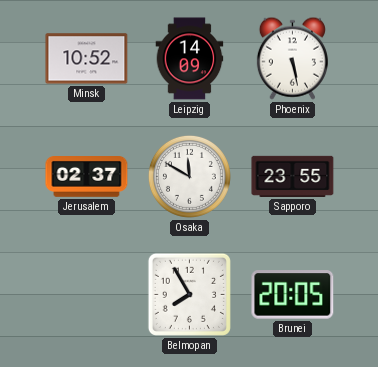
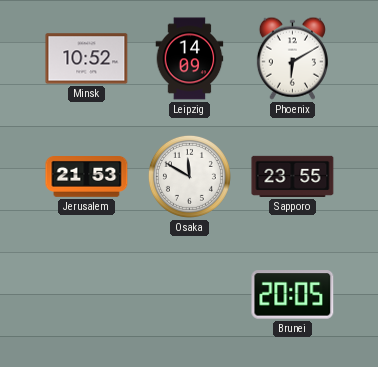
Phoenix: 5:28 -> 6:10 (292, 58)
Jerusalem: 02:37 -> 21:53 (87, 177)
Belmopan: 7:55 -> none (189, 294)
